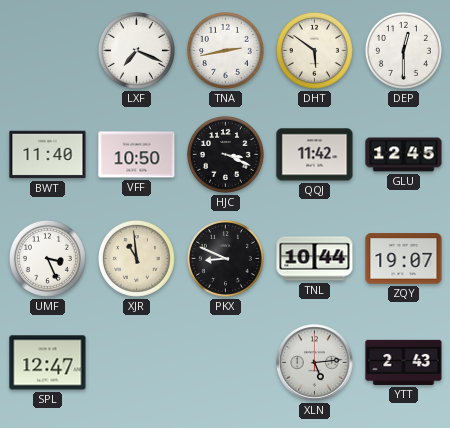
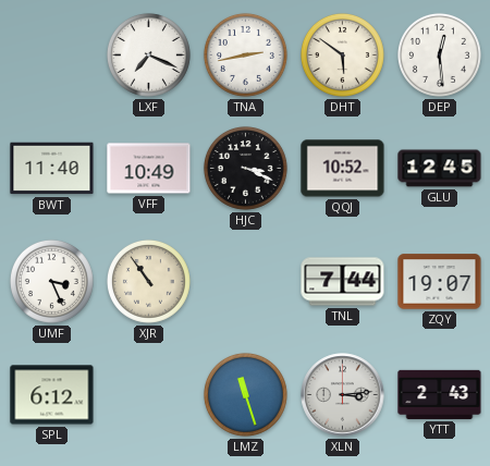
DEP: 12:30 -> 12:29 (439, 54)
VFF: 10:50 -> 10:49 (149, 169)
QQJ: 11:42 -> 10:52 (343, 169)
XJR: 10:59 -> 10:54 (148, 281)
PKX: 8:49 -> none (225, 258)
TNL: 10:44 -> 7:44 (343, 282)
SPL: 12:47 -> 6:12 (52, 395)
LMZ: none -> 11:27 (245, 394)
XLN: 5:14 -> 3:14 (343, 395)
